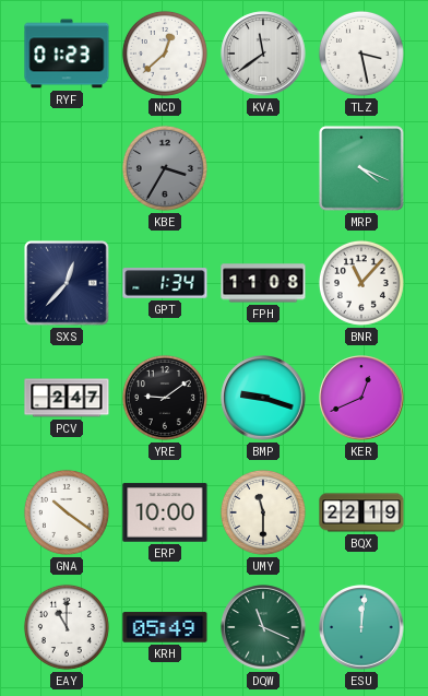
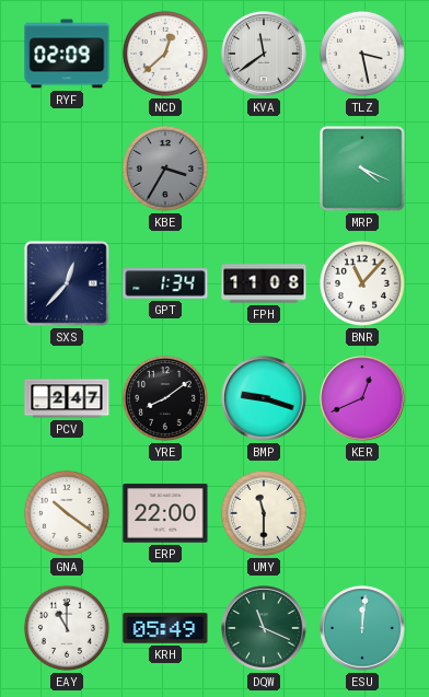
RYF: 01:23 -> 02:09 (67, 54)
YRE: 9:09 -> 8:09 (165, 398)
ERP: 10:00 -> 22:00 (165, 513)
BQX: 22:19 -> none (361, 512)
